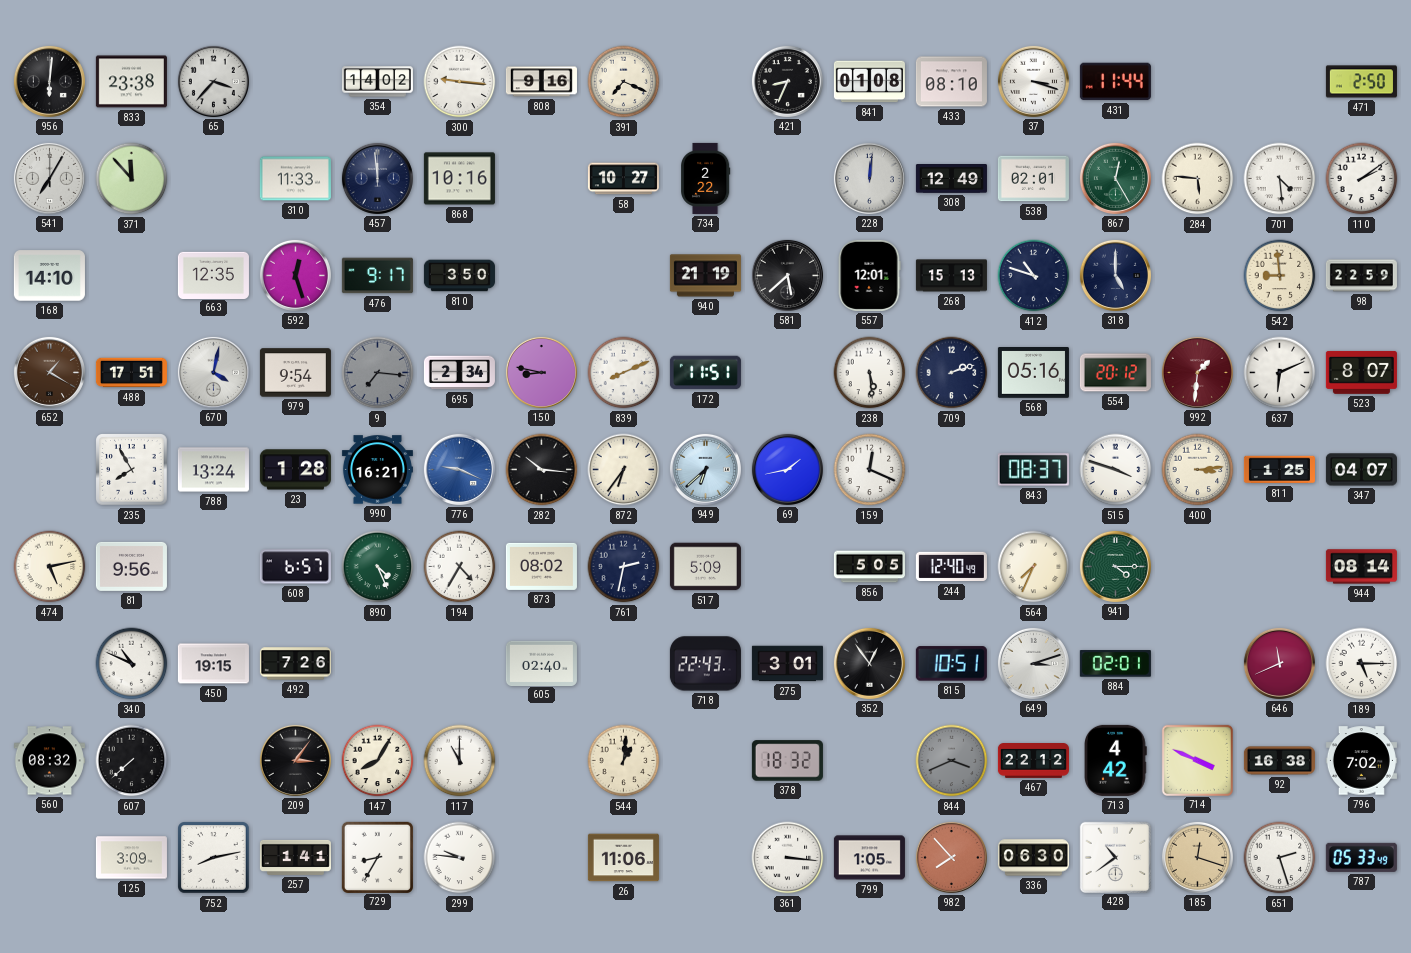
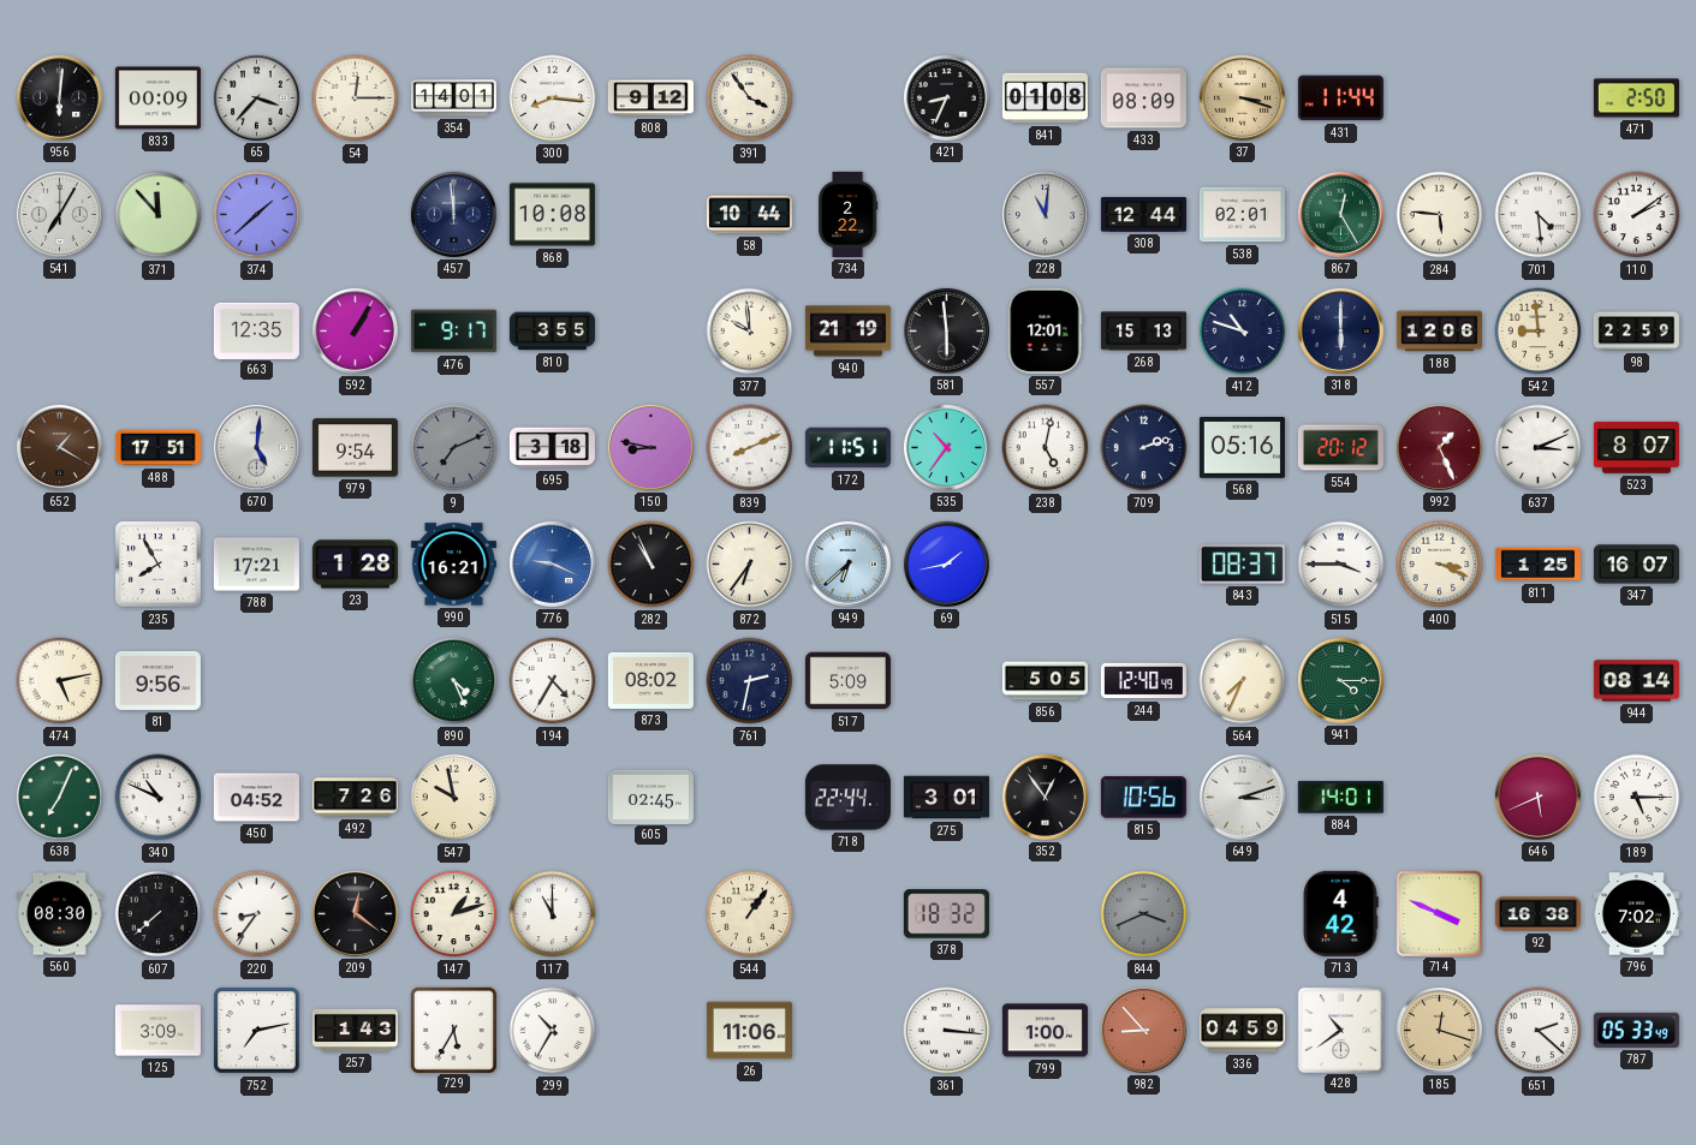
833: 23:38 -> 00:09 (157, 99)
54: none -> 12:15 (356, 99)
354: 14:02 -> 14:01 (453, 99)
300: 9:16 -> 8:16 (553, 99)
808: 9:16 -> 9:12 (650, 99)
391: 7:19 -> 3:54 (750, 99)
433: 08:10 -> 08:09 (1143, 99)
37 dial: white -> champagne (1242, 97)
374: none -> 1:38 (257, 215)
310: 11:33 -> none (295, 179)
868: 10:16 -> 10:08 (552, 215)
58: 10:27 -> 10:44 (749, 215)
228: 12:01 -> 11:01 (1045, 214)
308: 12:49 -> 12:44 (1143, 215)
168: 14:10 -> none (49, 276)
592: 12:27 -> 1:05 (355, 330)
810: 3:50 -> 3:55 (552, 332)
377: none -> 9:59 (750, 332)
581: 5:38 -> 5:59 (946, 330)
318: 5:00 -> 6:00 (1340, 330)
188: none -> 12:06 (1439, 332)
670: 4:02 -> 5:01 (256, 447)
9: 7:16 -> 7:11 (454, 448)
695: 2:34 -> 3:18 (552, 448)
535: none -> 10:36 (946, 447)
238: 5:29 -> 5:02 (1046, 448)
992: 1:31 -> 1:26 (1439, 447)
637: 6:11 -> 3:11 (1539, 448)
788: 13:24 -> 17:21 (256, 565)
282: 10:16 -> 10:56 (651, 565)
159: 12:19 -> none (870, 470)
515: 3:48 -> 3:45 (1341, 565)
400: 3:14 -> 3:19 (1440, 565)
347: 04:07 -> 16:07 (1636, 565)
608: 6:57 -> none (295, 567)
638: none -> 7:04 (59, 797)
450: 19:15 -> 04:52 (256, 798)
547: none -> 9:58 (454, 798)
605: 02:40 -> 02:45 (650, 797)
718: 22:43 -> 22:44 (847, 798)
815: 10:51 -> 10:56 (1143, 798)
884: 02:01 -> 14:01 (1340, 798)
646: 11:41 -> 5:41 (1537, 797)
560: 08:32 -> 08:30 (59, 914)
220: none -> 8:36 (257, 914)
209: 3:06 -> 12:21 (355, 913)
147: 8:05 -> 1:12 (454, 914)
544: 1:01 -> 1:06 (750, 914)
467: 22:12 -> none (1033, 761)
752: 8:13 -> 7:13 (257, 1031)
257: 1:41 -> 1:43 (355, 1030)
729: 8:35 -> 5:35 (453, 1030)
299: 9:46 -> 10:35 (553, 1031)
799: 1:05 -> 1:00 (1045, 1031)
982: 7:53 -> 8:53 (1143, 1030)
336: 06:30 -> 04:59 (1242, 1031)
651: 2:27 -> 2:22 (1539, 1031)
